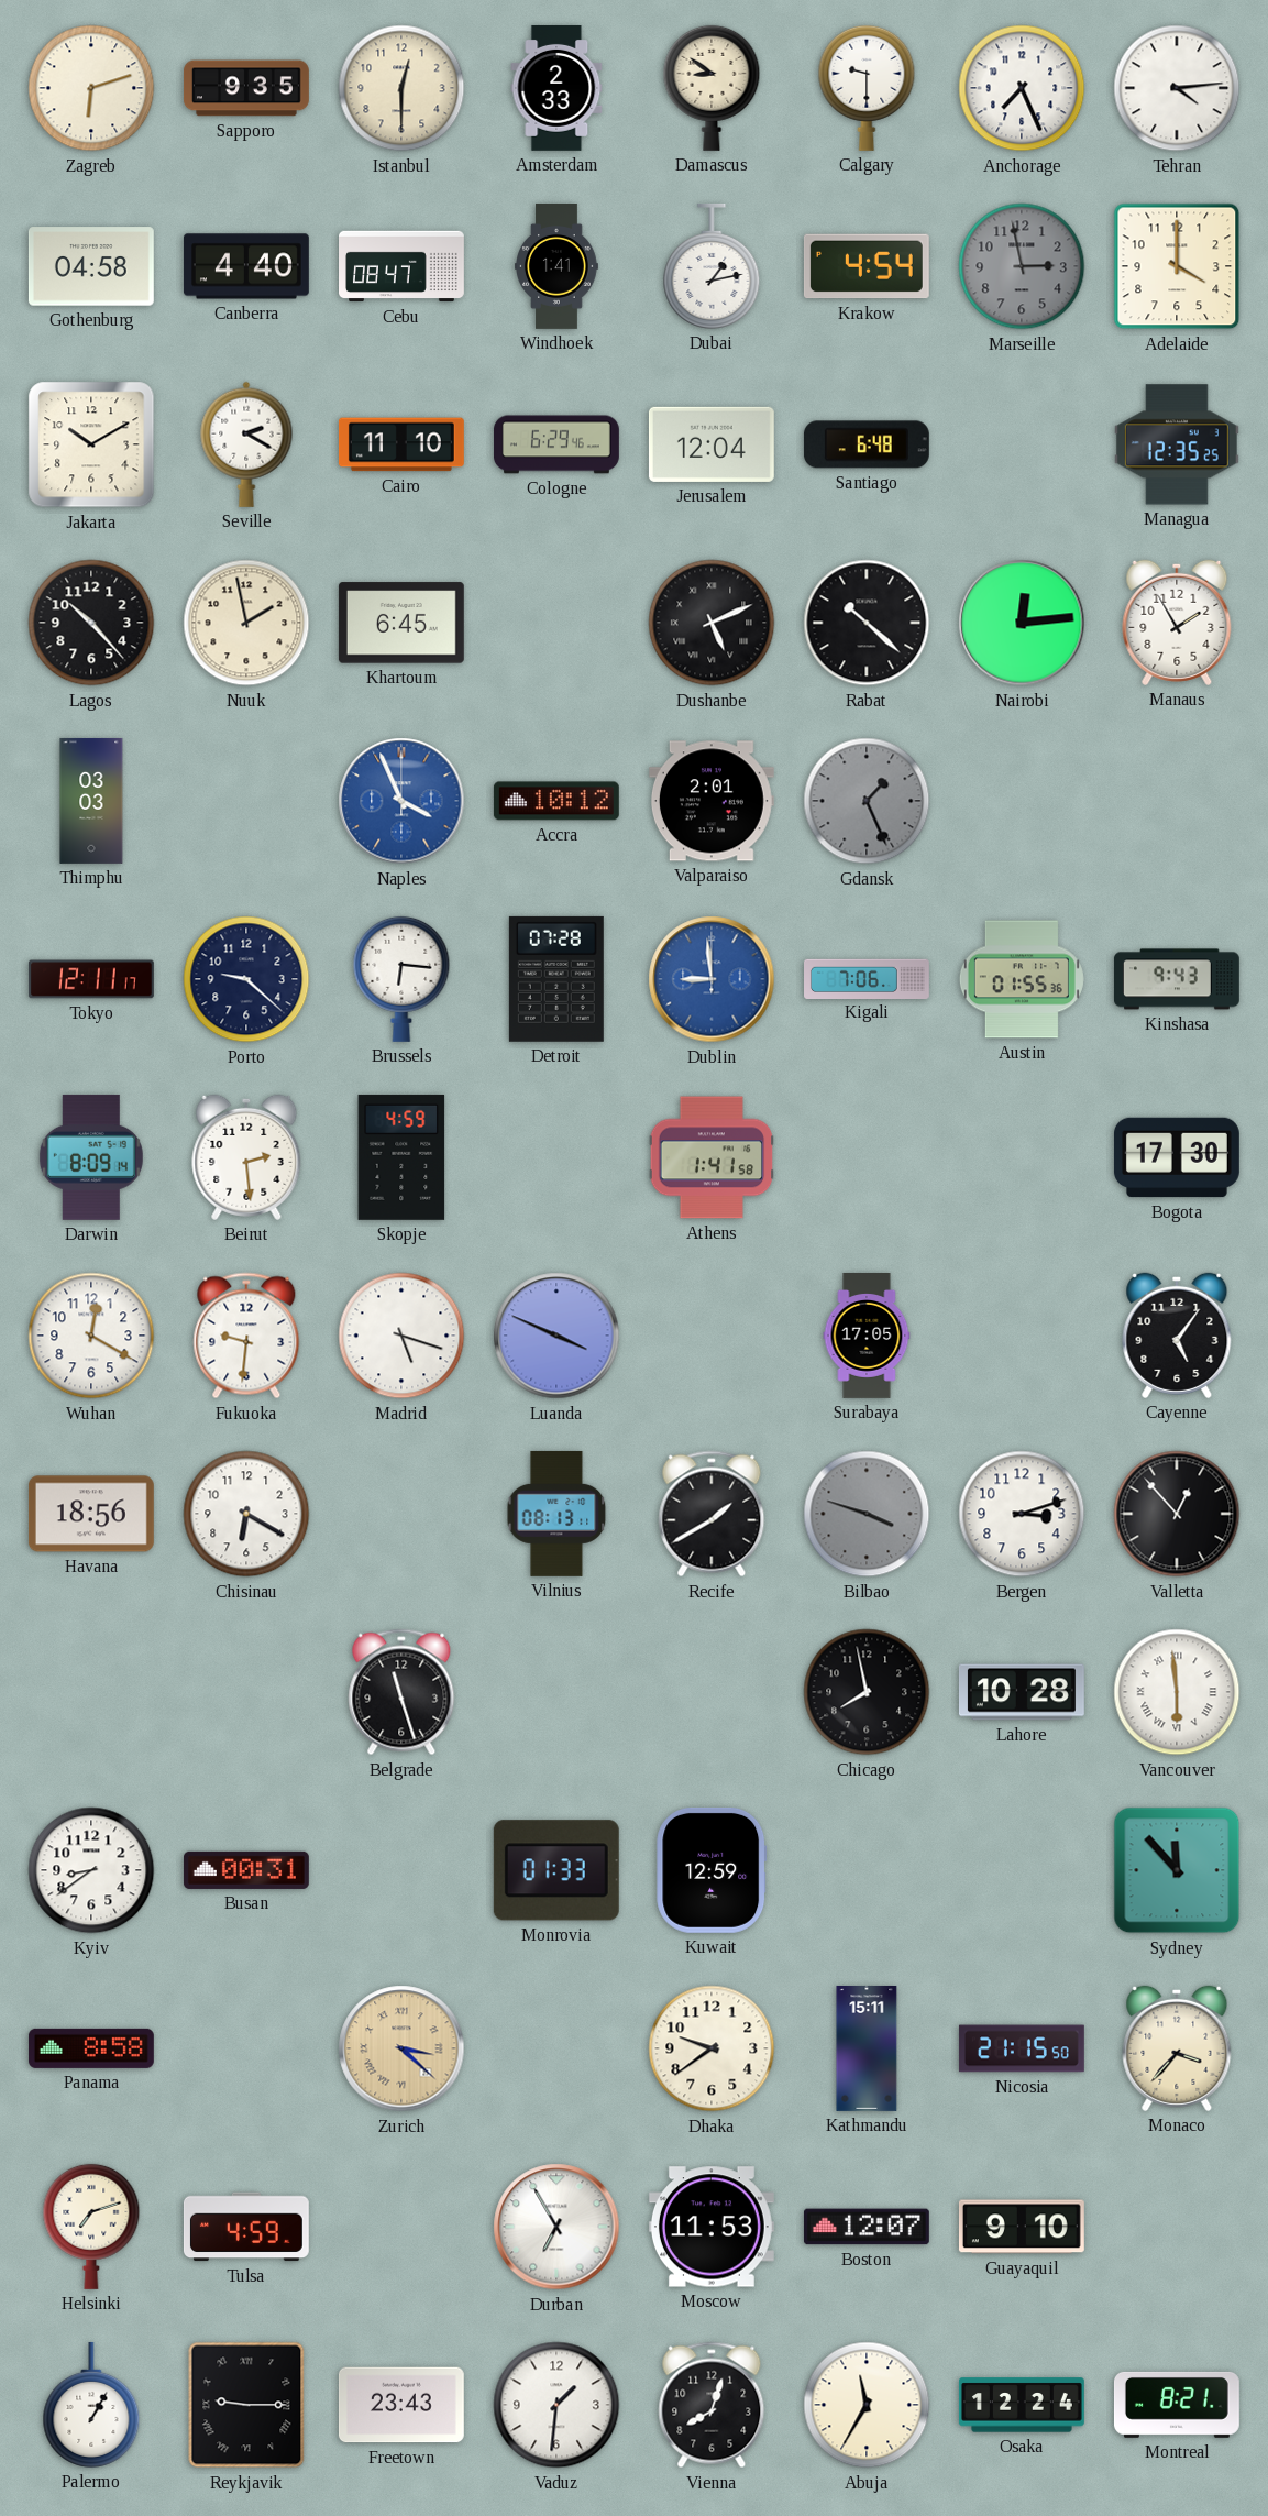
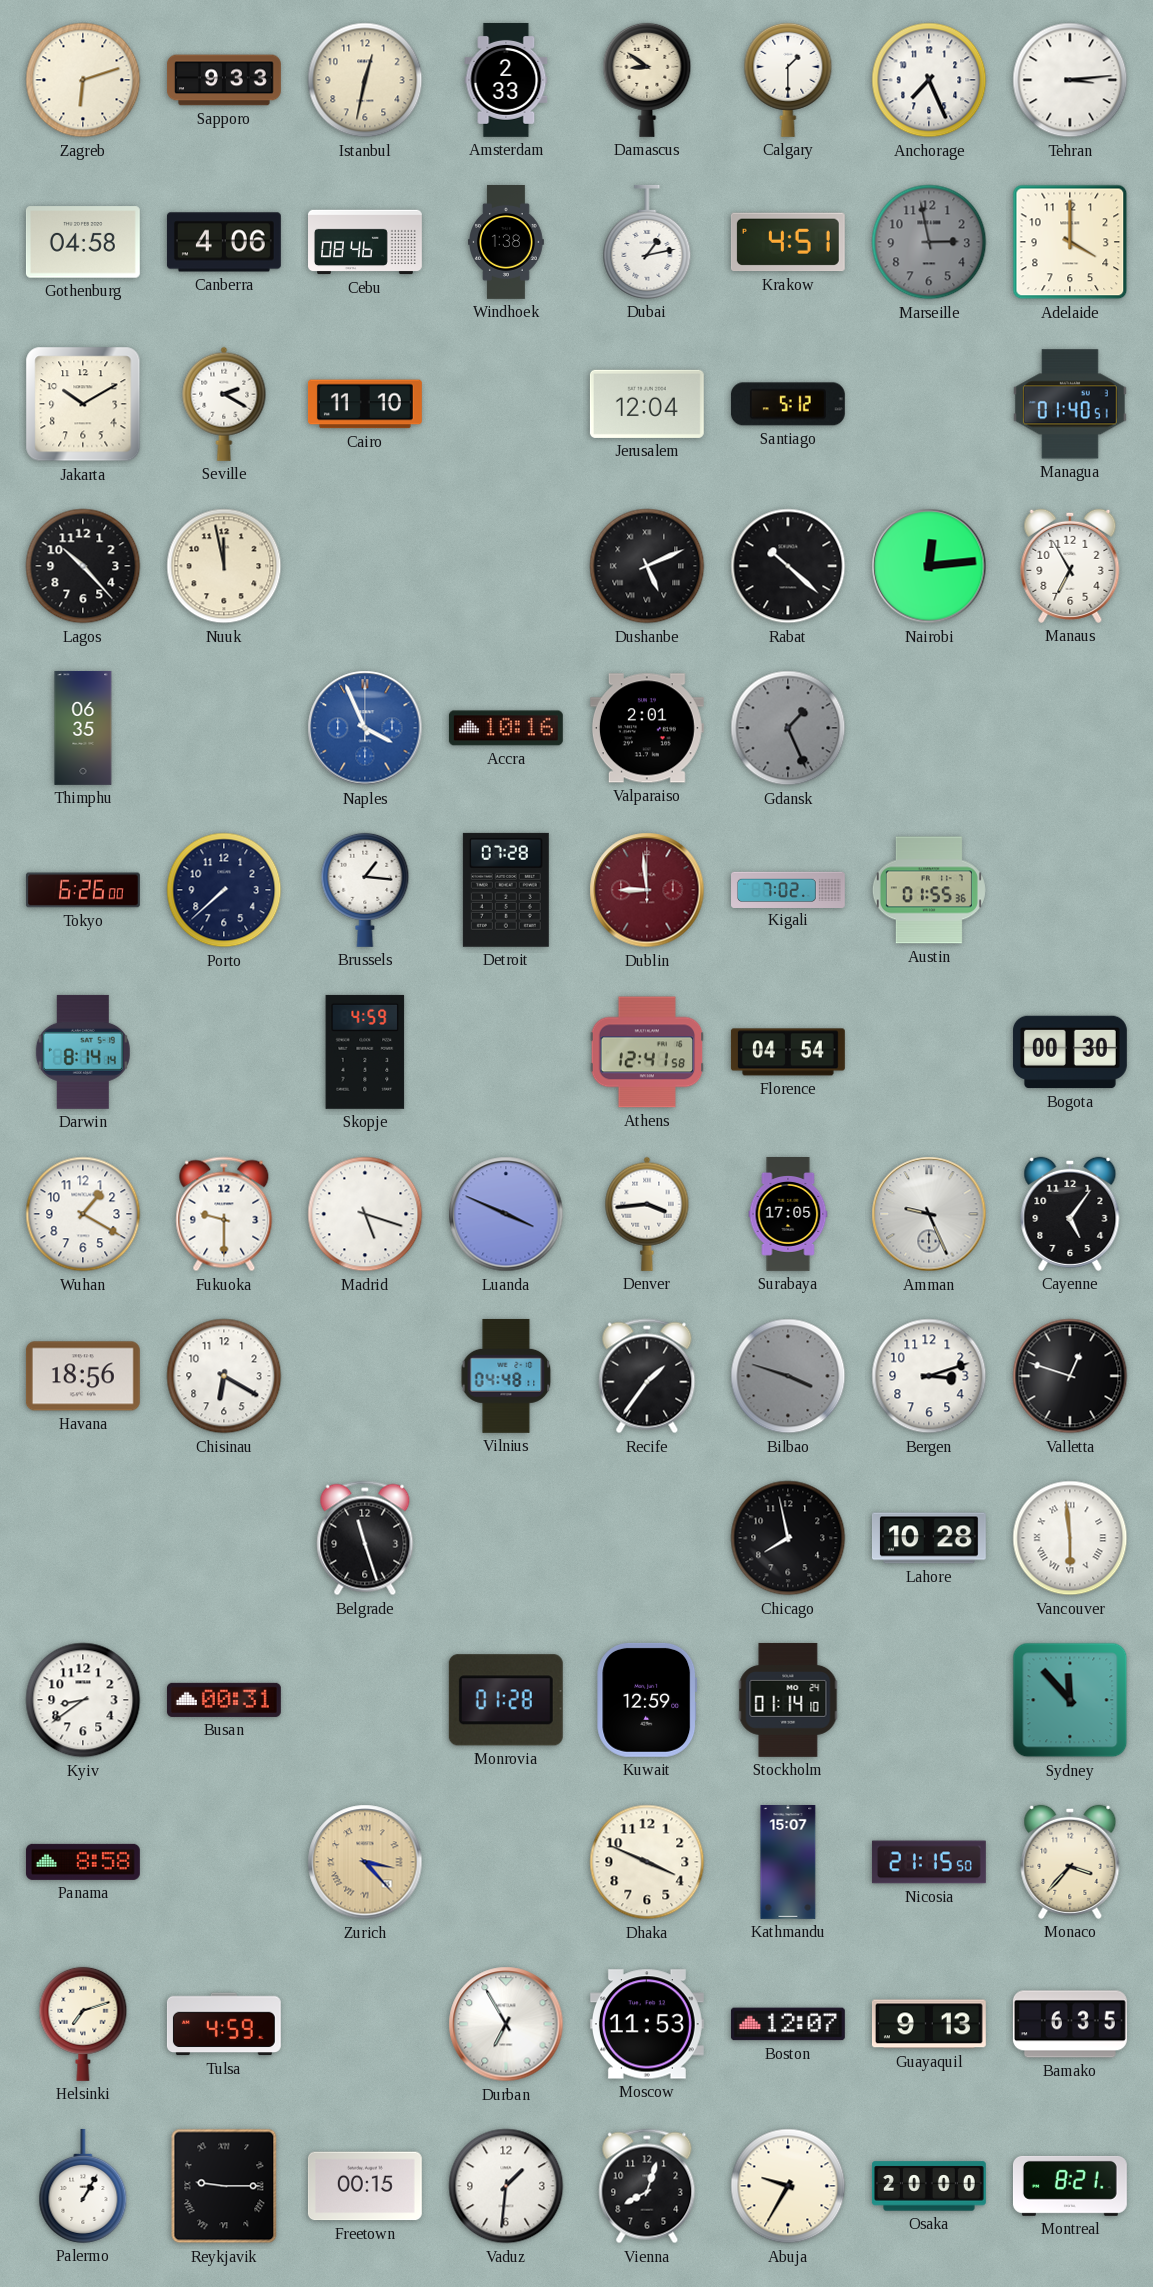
Sapporo: 9:35 -> 9:33 (225, 80)
Istanbul: 12:30 -> 12:32 (365, 80)
Calgary: 9:30 -> 1:30 (788, 80)
Tehran: 4:14 -> 3:14 (1070, 80)
Canberra: 4:40 -> 4:06 (224, 242)
Cebu: 08:47 -> 08:46 (366, 242)
Windhoek: 1:41 -> 1:38 (507, 243)
Krakow: 4:54 -> 4:51 (788, 242)
Cologne: 6:29 -> none (558, 444)
Santiago: 6:48 -> 5:12 (788, 404)
Managua: 12:35 -> 01:40 (1070, 404)
Nuuk: 1:58 -> 11:58 (224, 566)
Khartoum: 6:45 -> none (401, 623)
Manaus: 1:55 -> 6:55 (1070, 566)
Thimphu: 03:03 -> 06:35 (83, 728)
Accra: 10:12 -> 10:16 (506, 728)
Tokyo: 12:11 -> 6:26 (83, 890)
Porto: 9:22 -> 7:38 (224, 890)
Brussels: 6:16 -> 1:16 (365, 890)
Dublin dial: blue -> burgundy (647, 890)
Kigali: 7:06 -> 7:02 (789, 889)
Kinshasa: 9:43 -> none (1177, 979)
Darwin: 8:09 -> 8:14 (83, 1052)
Beirut: 2:29 -> none (246, 1157)
Athens: 1:41 -> 12:41 (647, 1052)
Florence: none -> 04:54 (788, 1052)
Bogota: 17:30 -> 00:30 (1070, 1052)
Wuhan: 12:20 -> 1:20 (83, 1214)
Fukuoka: 9:31 -> 9:30 (224, 1214)
Denver: none -> 3:44 (647, 1214)
Amman: none -> 9:26 (929, 1214)
Vilnius: 08:13 -> 04:48 (506, 1376)
Recife: 1:40 -> 1:36 (647, 1376)
Valletta: 12:53 -> 12:48 (1070, 1376)
Monrovia: 01:33 -> 01:28 (506, 1700)
Stockholm: none -> 01:14 (788, 1700)
Zurich: 3:22 -> 3:23 (365, 1862)
Dhaka: 9:39 -> 3:49 (647, 1862)
Kathmandu: 15:11 -> 15:07 (788, 1863)
Guayaquil: 9:10 -> 9:13 (929, 2024)
Bamako: none -> 6:35 (1070, 2024)
Freetown: 23:43 -> 00:15 (365, 2186)
Abuja: 11:35 -> 9:35 (788, 2186)
Osaka: 12:24 -> 20:00 (929, 2186)
